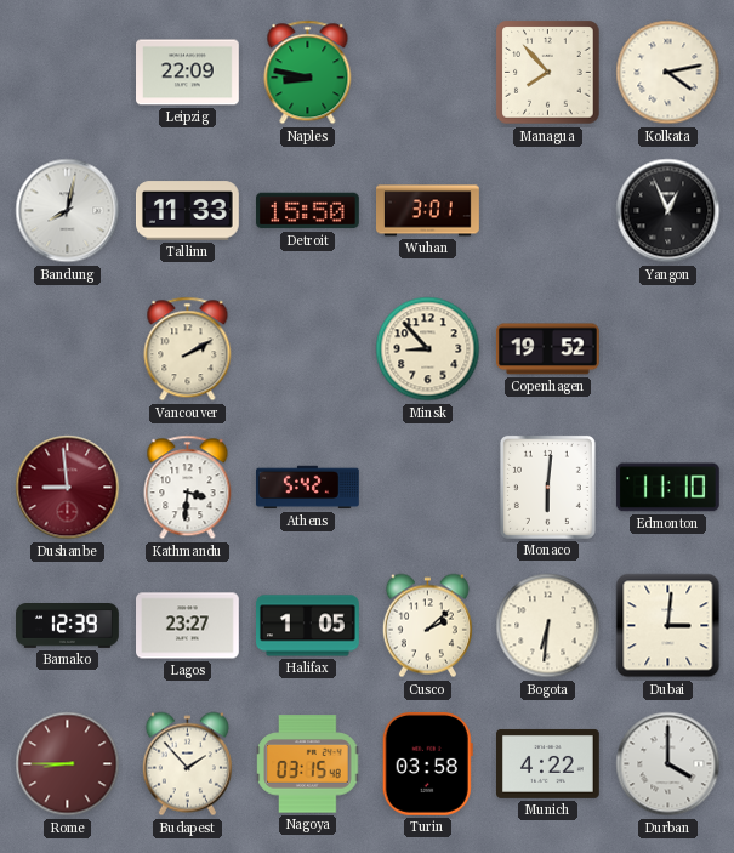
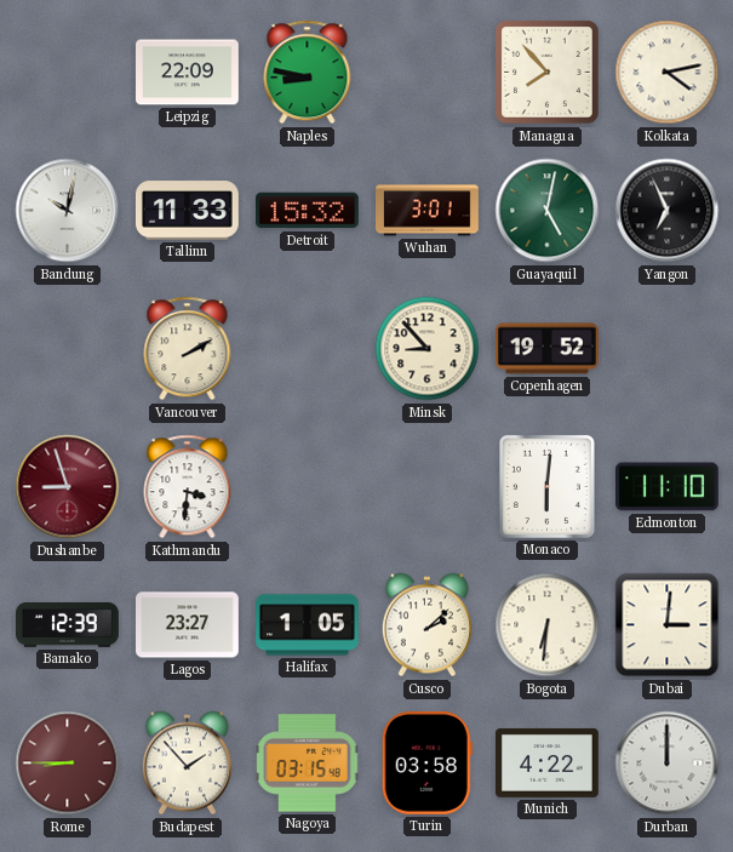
Bandung: 8:02 -> 10:02 (68, 211)
Detroit: 15:50 -> 15:32 (308, 211)
Guayaquil: none -> 5:02 (548, 211)
Yangon: 12:56 -> 6:56 (668, 211)
Dushanbe: 8:59 -> 8:57 (68, 487)
Athens: 5:42 -> none (308, 488)
Durban: 4:00 -> 12:00 (668, 764)
